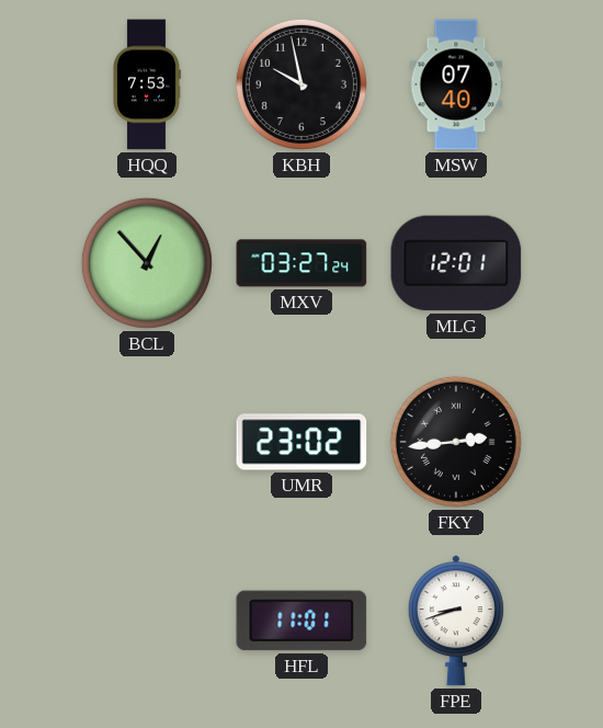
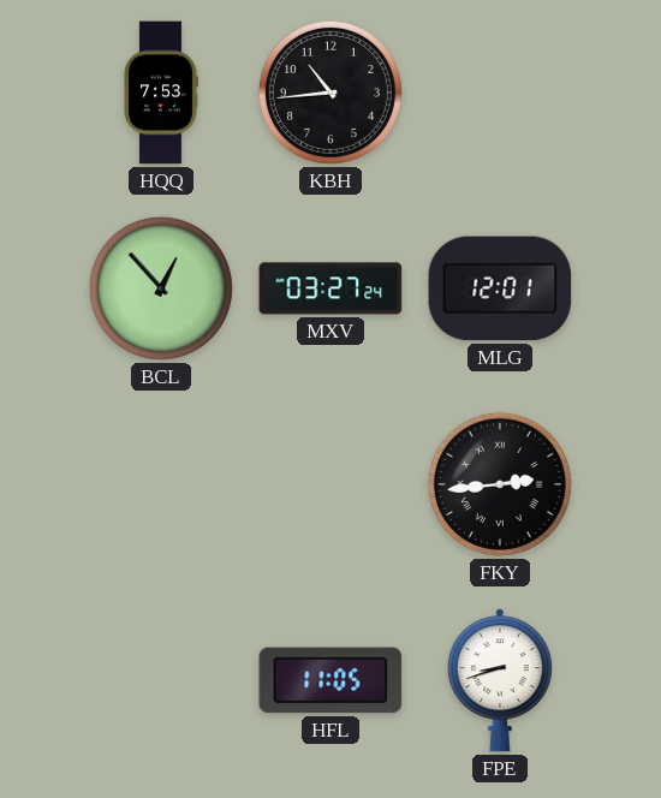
KBH: 9:58 -> 10:44 (330, 93)
MSW: 07:40 -> none (456, 84)
UMR: 23:02 -> none (301, 442)
HFL: 11:01 -> 11:05 (330, 680)
